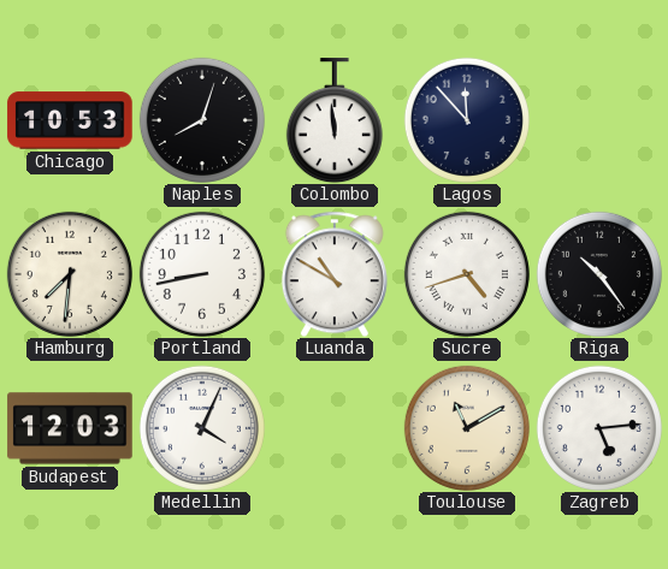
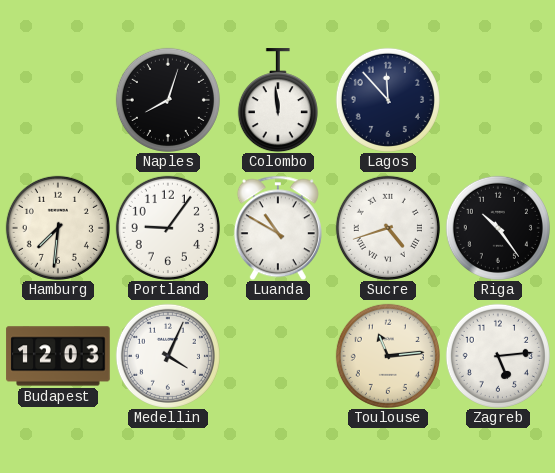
Chicago: 10:53 -> none (70, 120)
Portland: 8:43 -> 9:06 (168, 228)
Toulouse: 11:10 -> 11:14 (388, 356)
